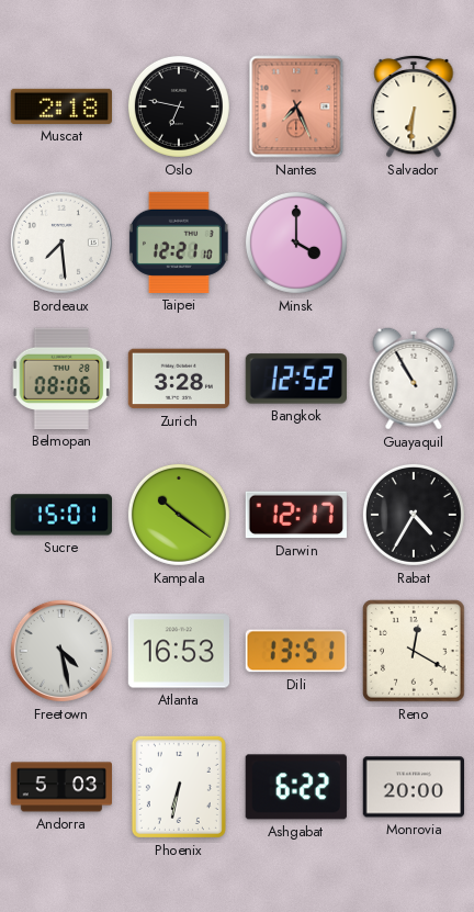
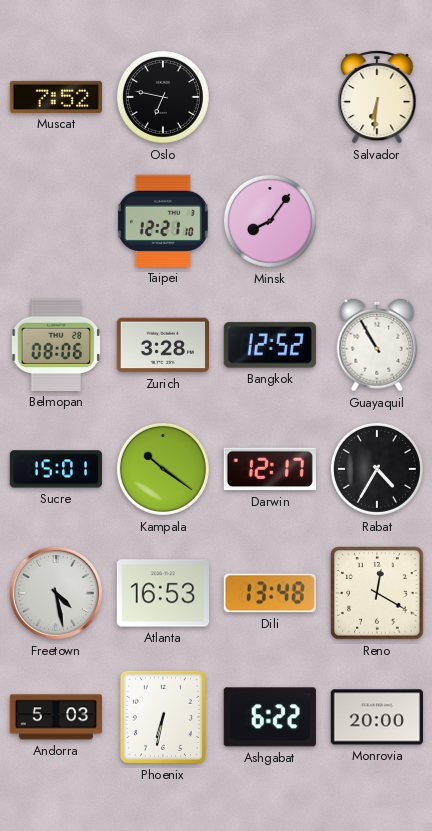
Muscat: 2:18 -> 7:52 (55, 97)
Nantes: 7:26 -> none (296, 106)
Bordeaux: 7:29 -> none (61, 243)
Minsk: 4:00 -> 8:06 (270, 221)
Dili: 13:51 -> 13:48 (270, 593)
